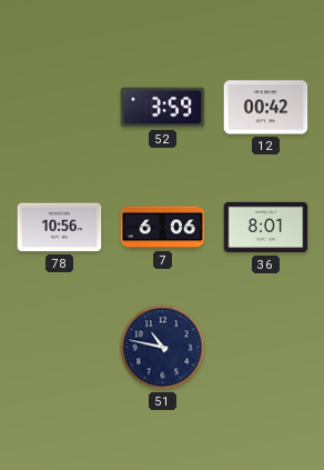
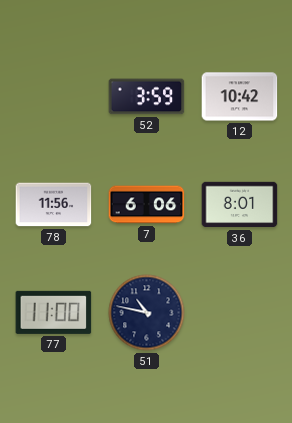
12: 00:42 -> 10:42 (240, 97)
78: 10:56 -> 11:56 (54, 205)
77: none -> 11:00 (54, 312)
